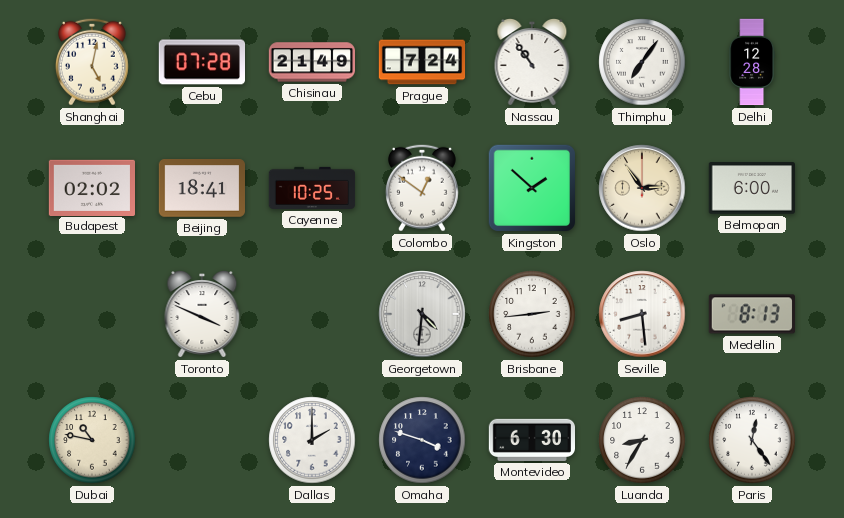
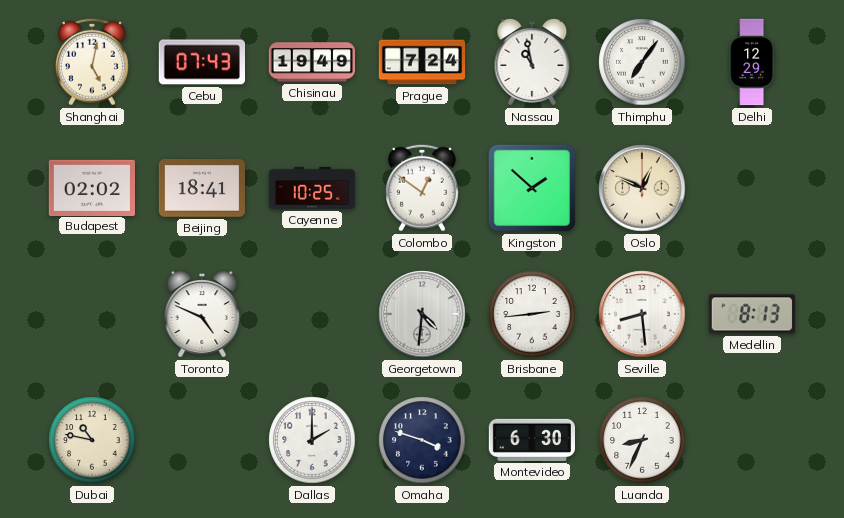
Cebu: 07:28 -> 07:43 (201, 62)
Chisinau: 21:49 -> 19:49 (311, 62)
Nassau: 10:54 -> 10:58 (532, 63)
Delhi: 12:28 -> 12:29 (751, 62)
Oslo: 2:54 -> 12:49 (642, 188)
Belmopan: 6:00 -> none (751, 188)
Toronto: 3:49 -> 4:49 (202, 315)
Luanda: 8:35 -> 8:34 (642, 440)
Paris: 12:24 -> none (752, 440)
